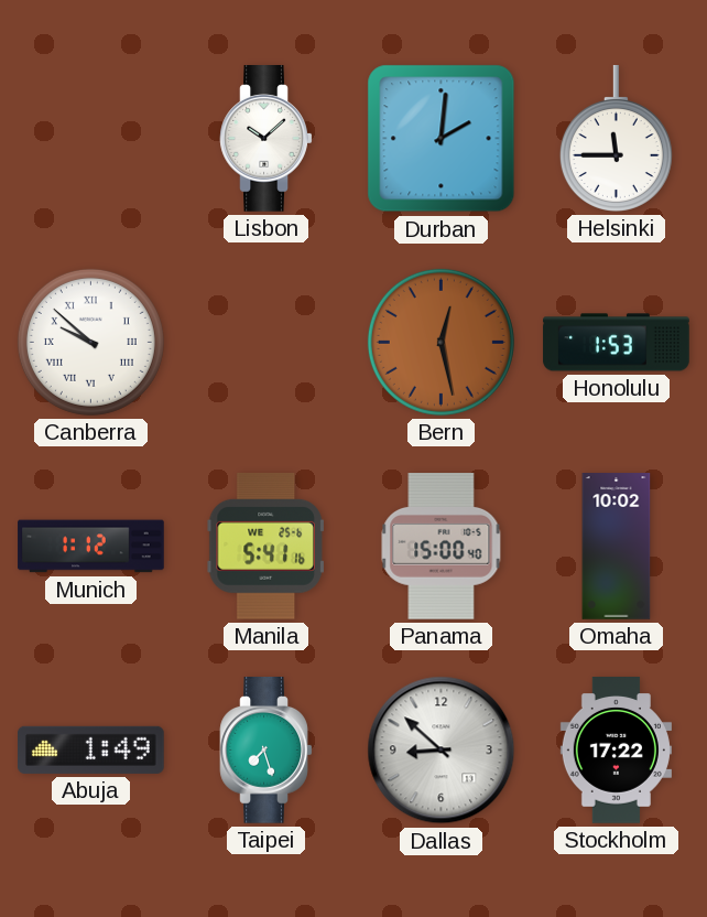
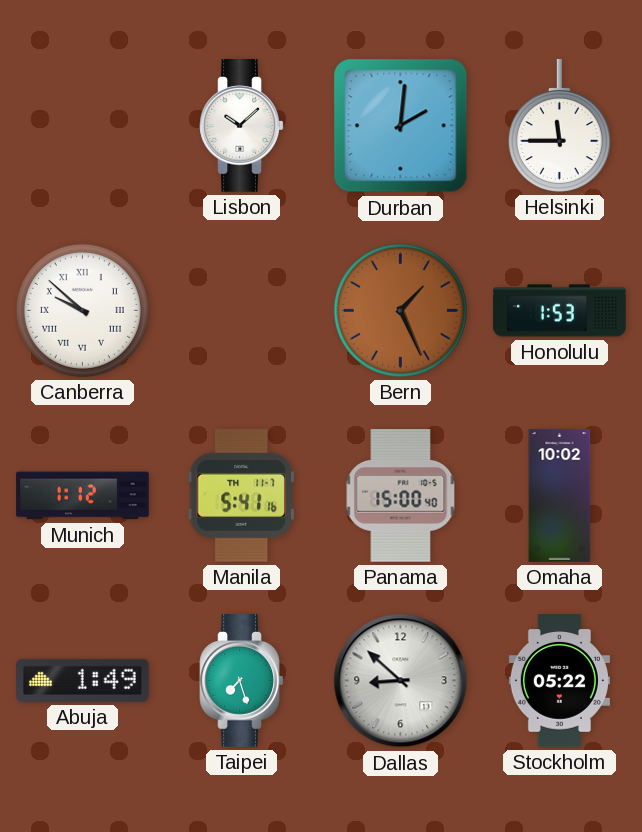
Bern: 12:28 -> 1:26 (400, 310)
Manila date: WE 25-6 -> TH 11-7 (241, 495)
Stockholm: 17:22 -> 05:22 (559, 681)
